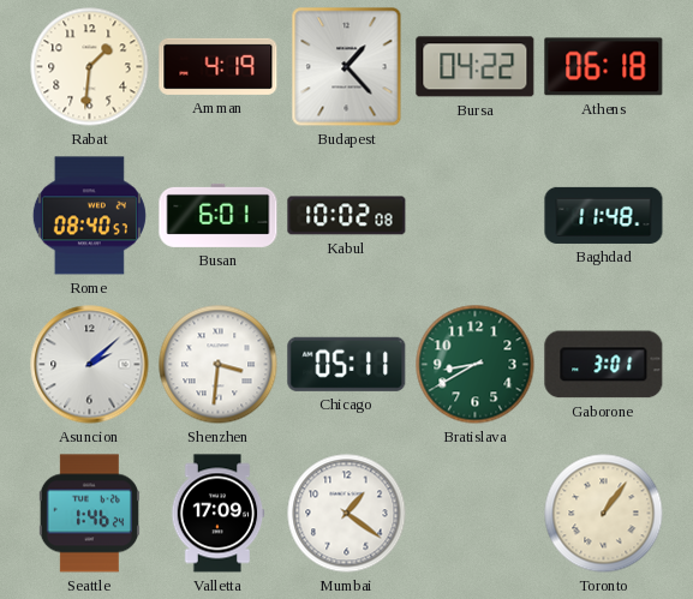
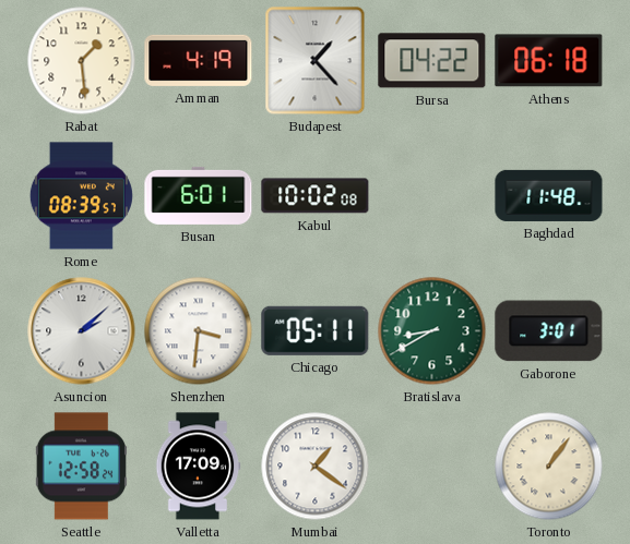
Rabat: 1:31 -> 1:29 (82, 61)
Rome: 08:40 -> 08:39 (81, 196)
Seattle: 1:46 -> 12:58 (81, 467)
